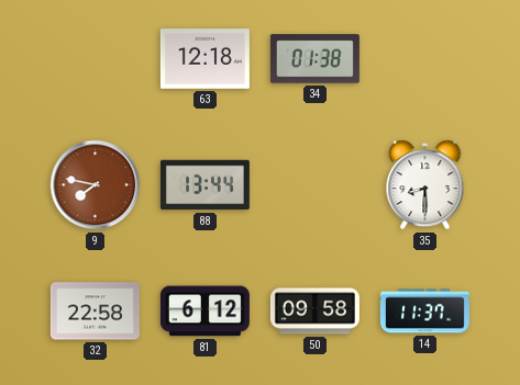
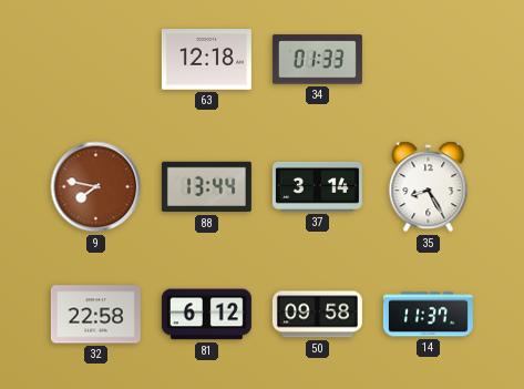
34: 01:38 -> 01:33 (317, 60)
37: none -> 3:14 (317, 186)
35: 8:30 -> 8:25 (429, 187)
